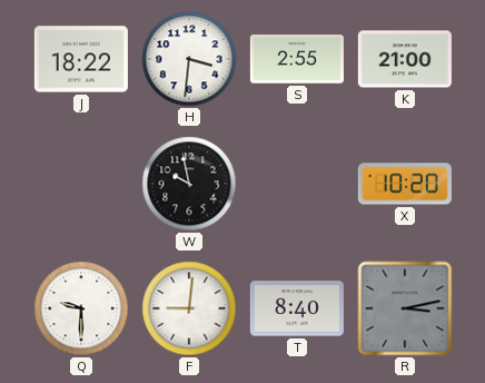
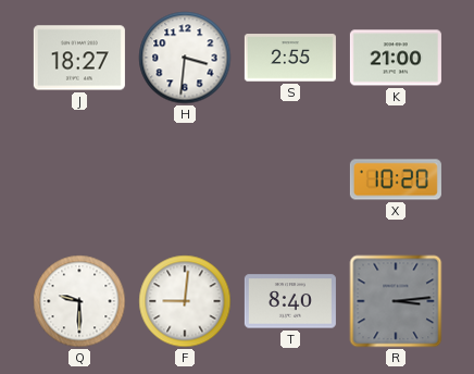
J: 18:22 -> 18:27 (79, 58)
W: 9:58 -> none (189, 184)
R: 3:13 -> 3:14 (396, 301)
